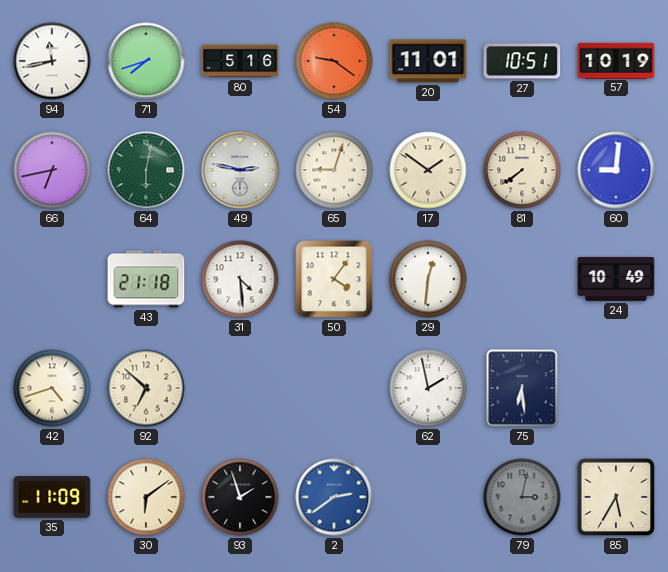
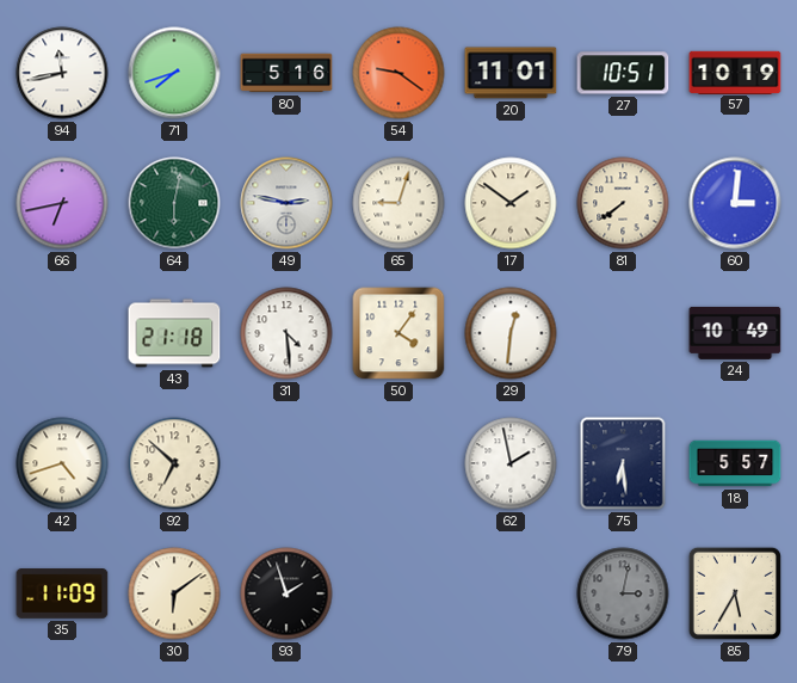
60: 9:01 -> 3:01 (735, 203)
18: none -> 5:57 (735, 463)
2: 2:39 -> none (334, 497)
